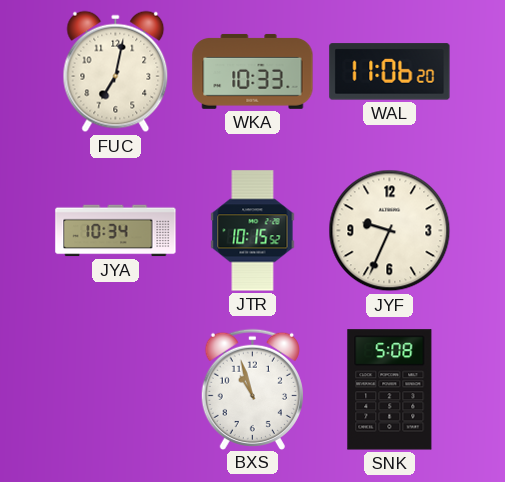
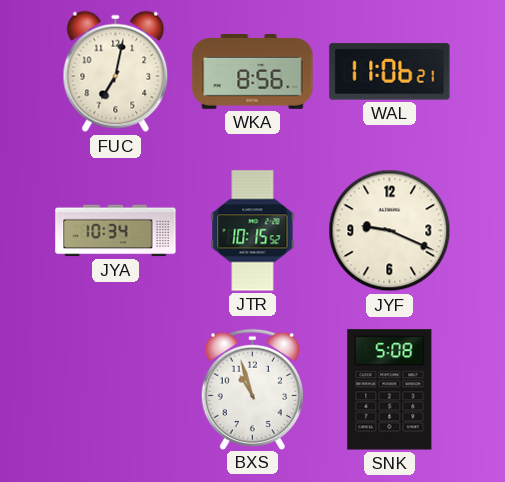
WKA: 10:33 -> 8:56 (253, 71)
WAL: 11:06:20 -> 11:06:21 (390, 72)
JYF: 9:34 -> 9:19 (390, 231)
